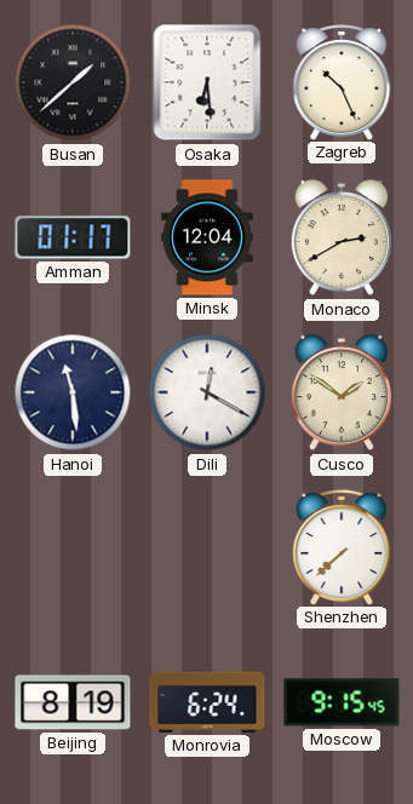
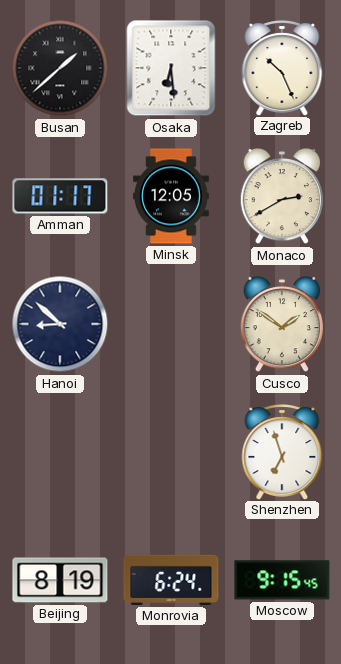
Minsk: 12:04 -> 12:05 (172, 196)
Hanoi: 11:29 -> 8:52 (60, 324)
Dili: 12:20 -> none (207, 392)
Shenzhen: 7:38 -> 6:57 (282, 452)
